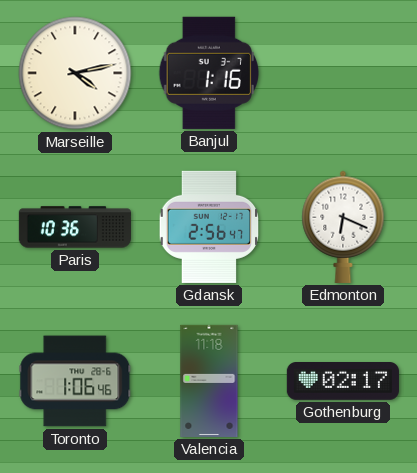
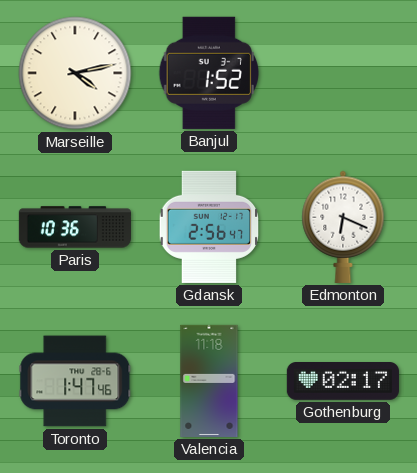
Banjul: 1:16 -> 1:52 (208, 73)
Toronto: 1:06 -> 1:47 (75, 381)
